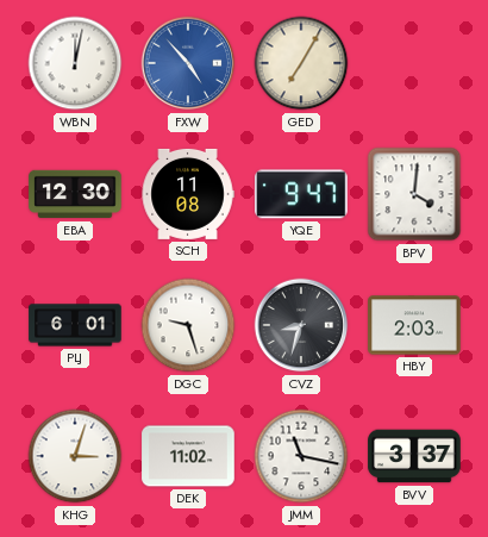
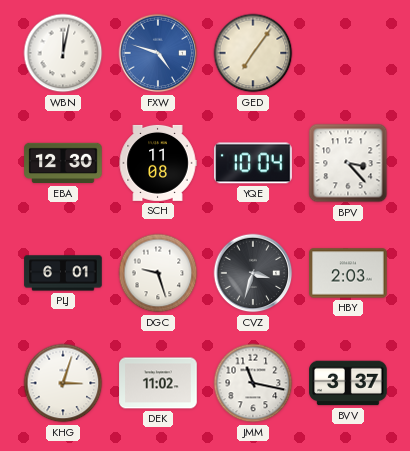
FXW: 4:53 -> 4:48 (158, 53)
GED: 7:05 -> 7:06 (253, 53)
YQE: 9:47 -> 10:04 (253, 163)
BPV: 4:01 -> 3:23 (348, 163)
CVZ: 8:33 -> 3:33 (253, 273)
